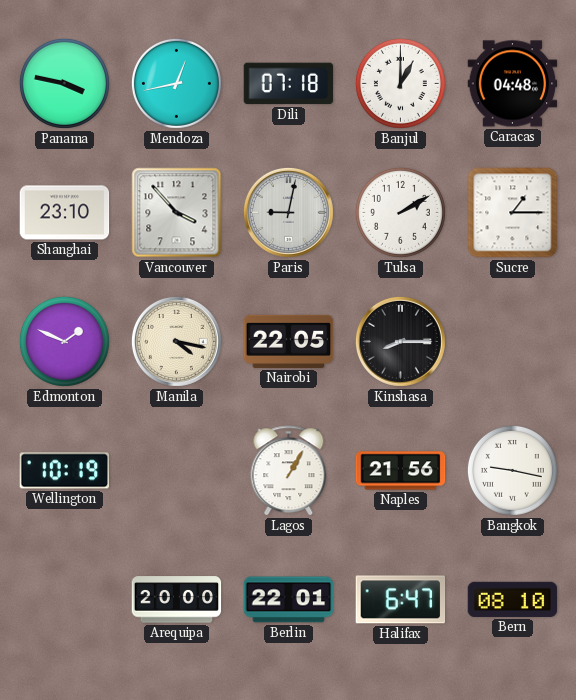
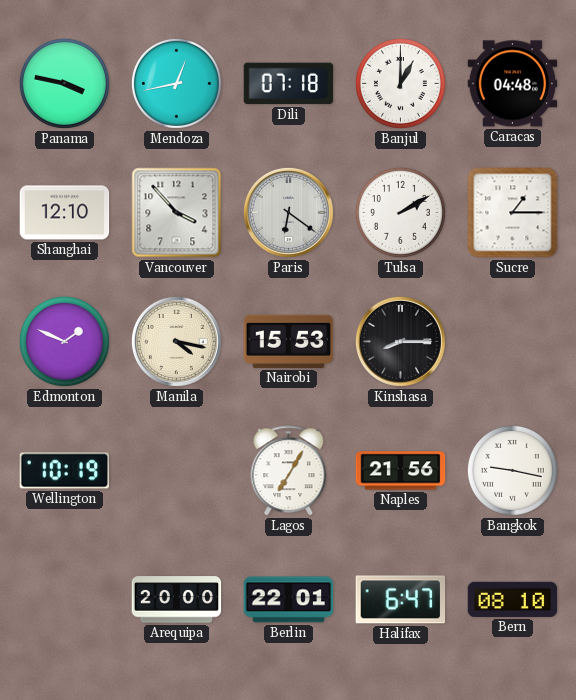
Shanghai: 23:10 -> 12:10 (65, 213)
Paris: 9:02 -> 6:21 (288, 212)
Nairobi: 22:05 -> 15:53 (289, 341)
Lagos: 1:05 -> 7:05 (289, 471)
